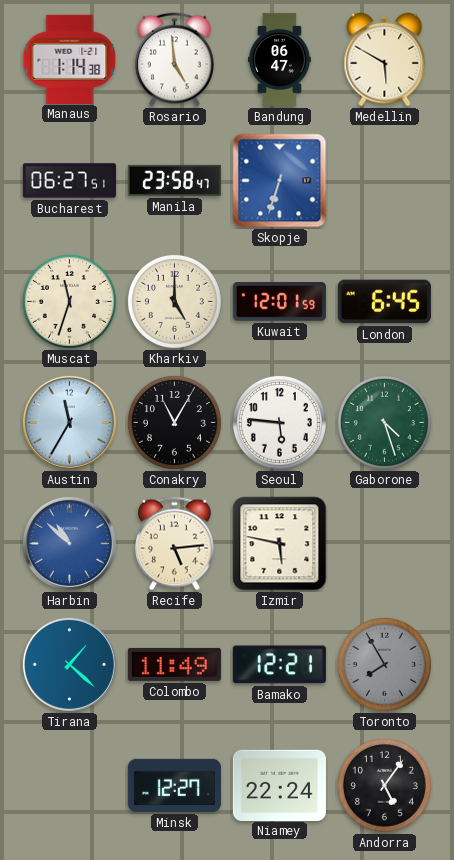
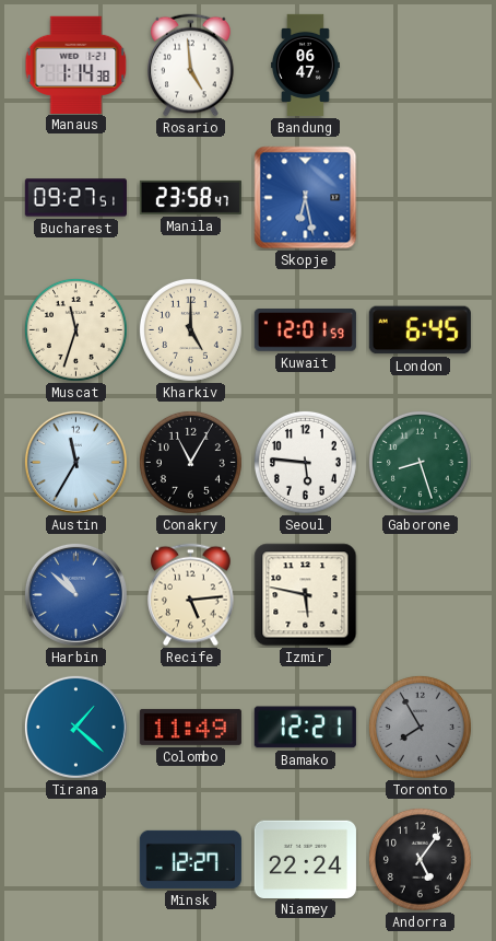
Medellin: 5:50 -> none (385, 60)
Bucharest: 06:27 -> 09:27 (75, 198)
Skopje: 6:33 -> 6:28 (306, 198)
Gaborone: 4:27 -> 8:27 (420, 462)
